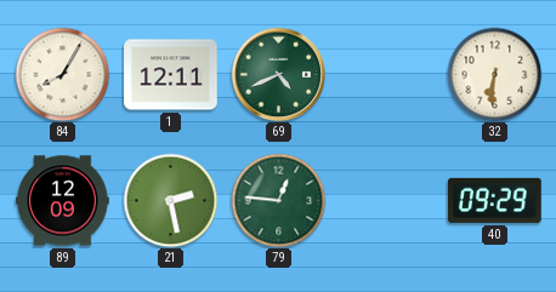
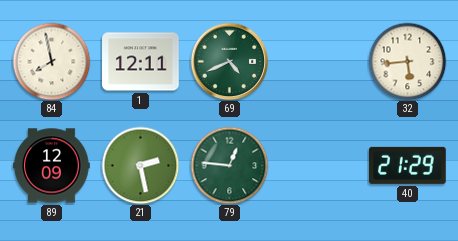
84: 8:05 -> 7:58 (51, 61)
32: 6:31 -> 5:44 (407, 61)
40: 09:29 -> 21:29 (408, 165)
